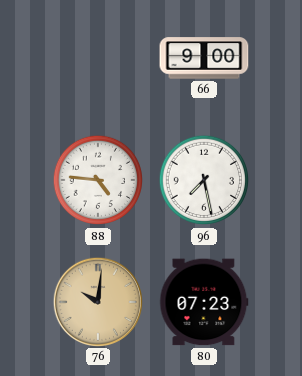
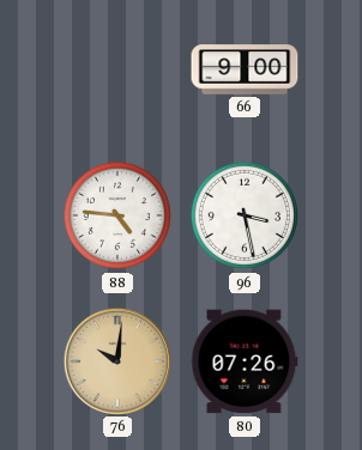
96: 7:28 -> 3:28 (245, 215)
80: 07:23 -> 07:26 (245, 361)
